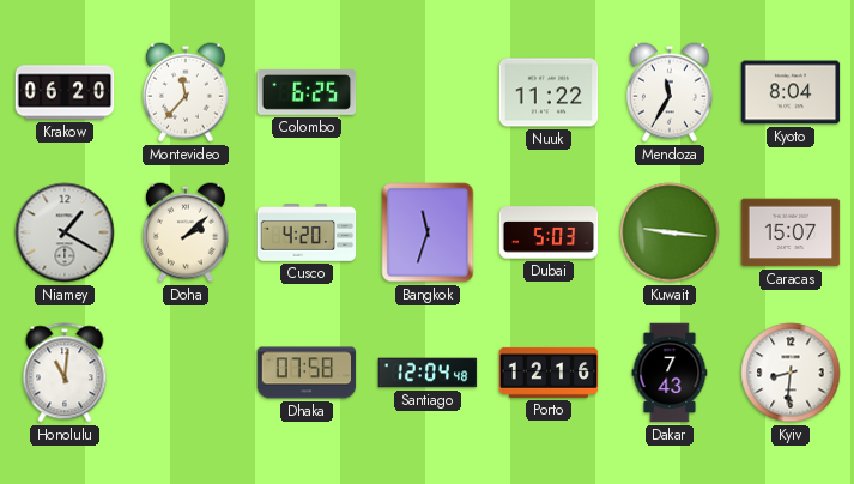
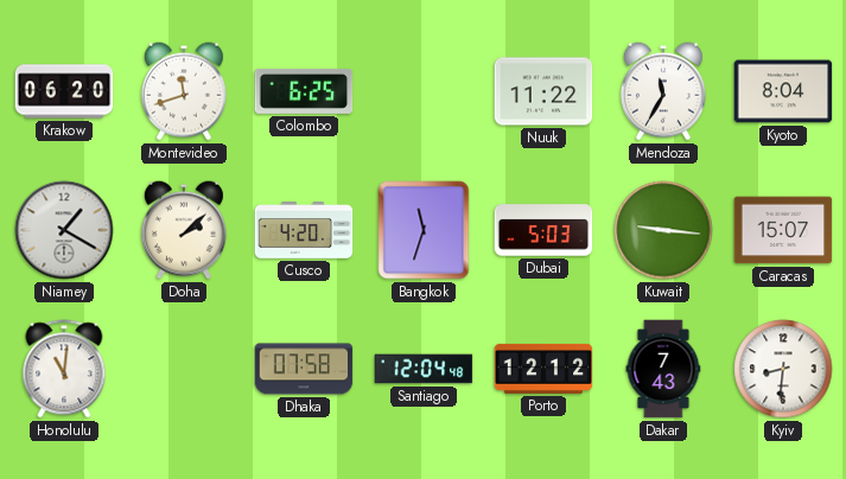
Montevideo: 11:37 -> 11:42 (184, 91)
Porto: 12:16 -> 12:12 (543, 369)
